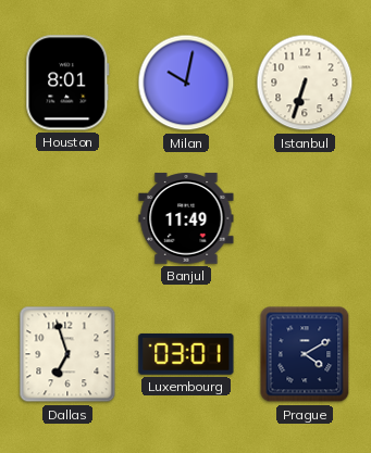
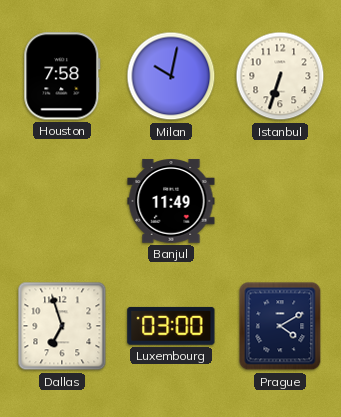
Houston: 8:01 -> 7:58 (62, 76)
Luxembourg: 03:01 -> 03:00 (171, 326)
